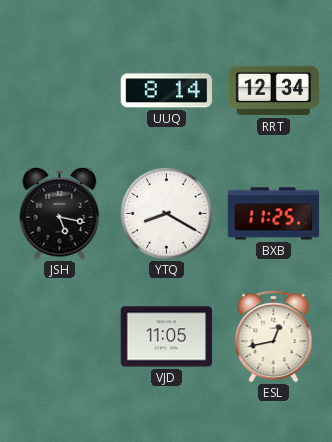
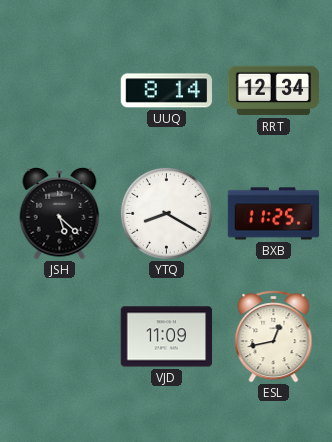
JSH: 5:17 -> 5:22 (60, 213)
VJD: 11:05 -> 11:09 (167, 337)
